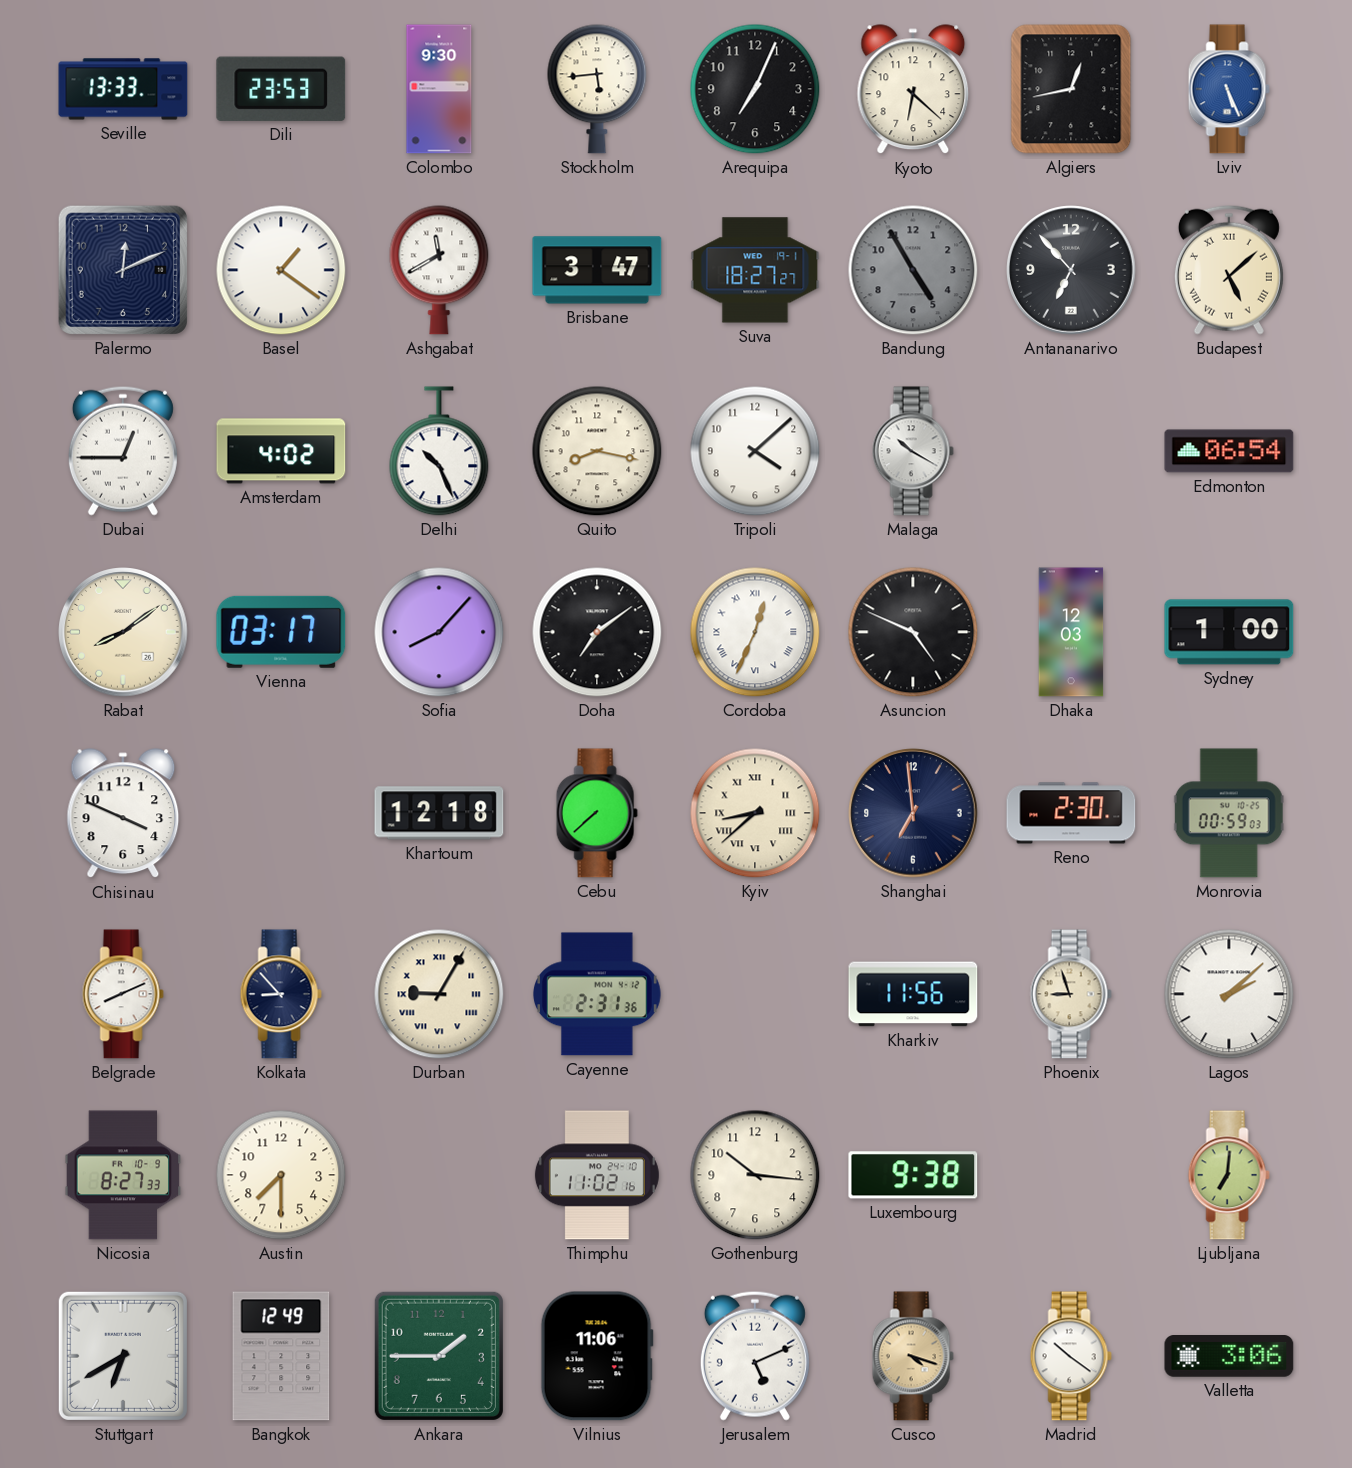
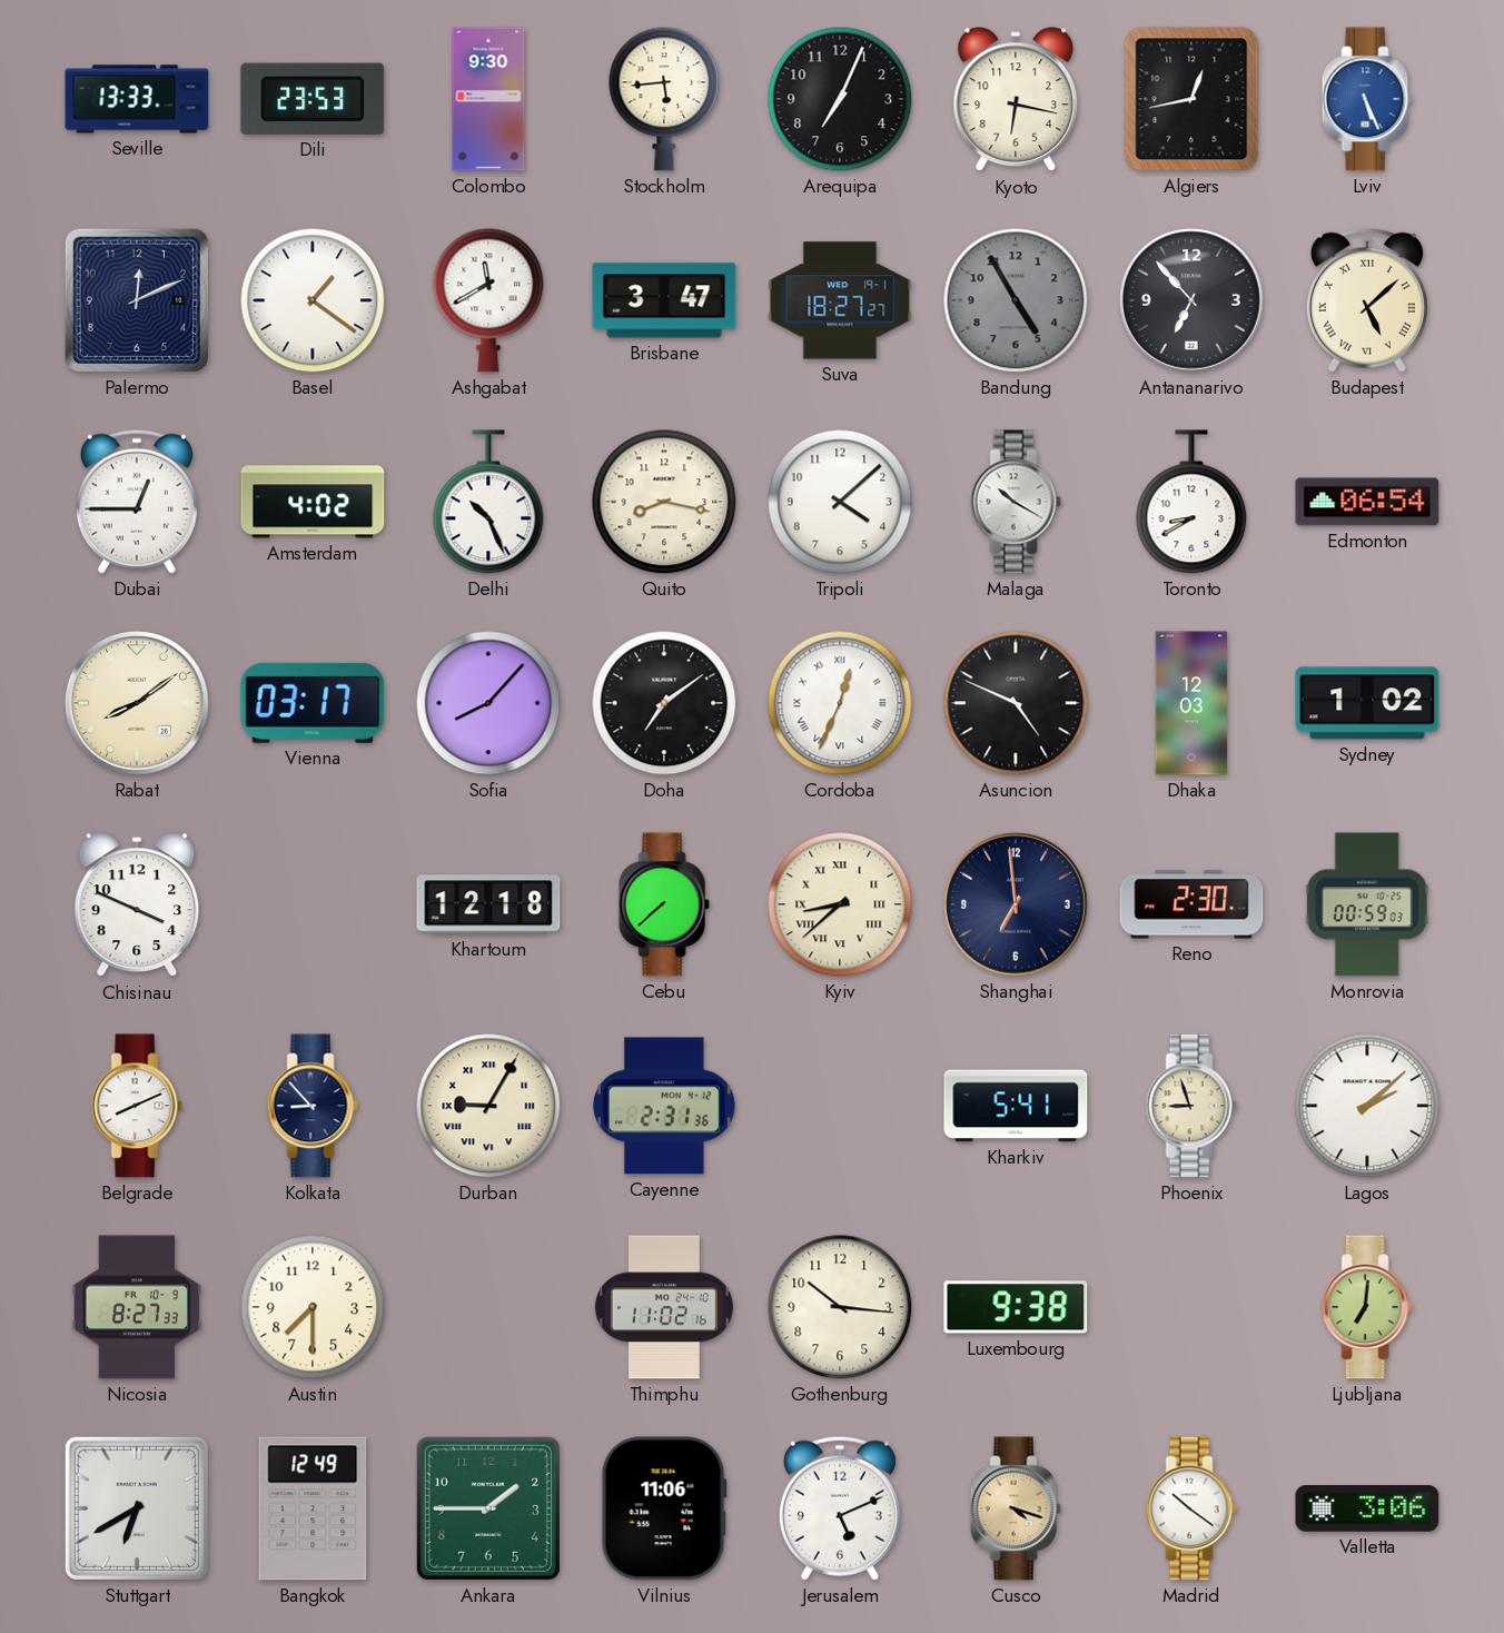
Kyoto: 6:22 -> 6:17 (1016, 100)
Toronto: none -> 8:40 (1191, 502)
Sydney: 1:00 -> 1:02 (1367, 703)
Kharkiv: 11:56 -> 5:41 (1016, 1106)
